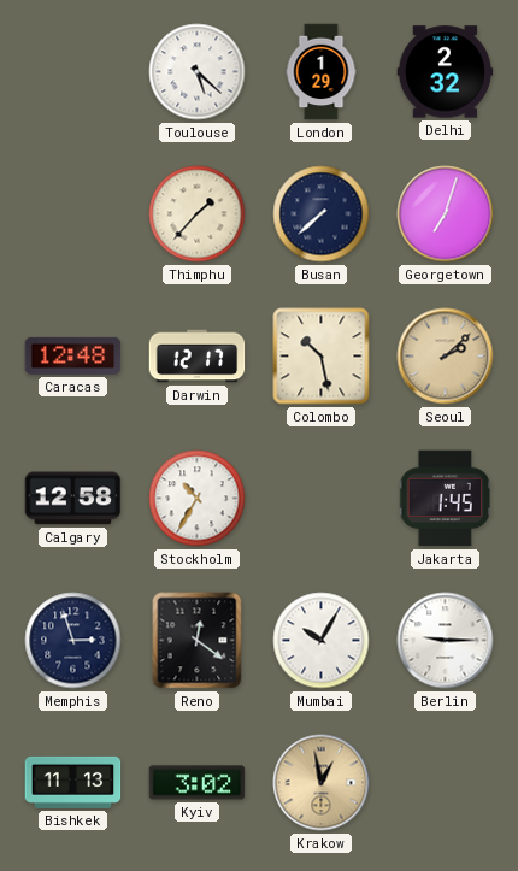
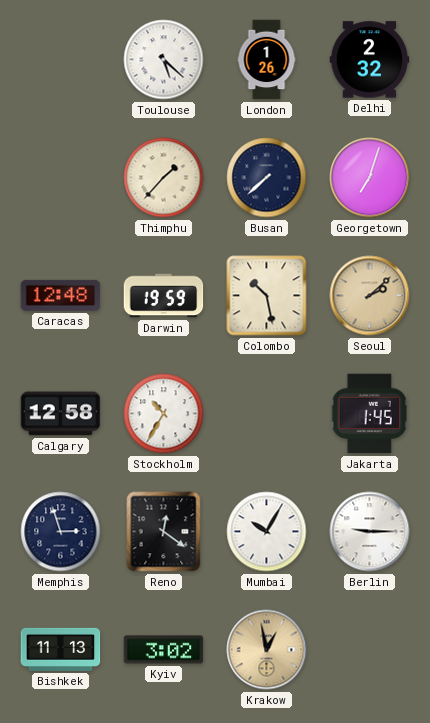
London: 1:29 -> 1:26 (267, 60)
Darwin: 12:17 -> 19:59 (164, 296)
